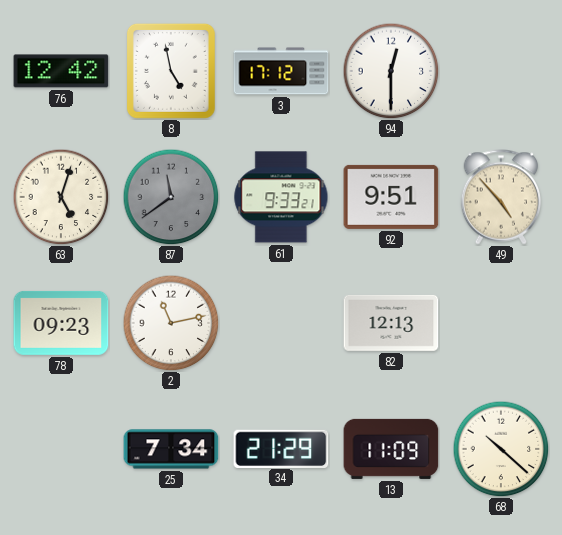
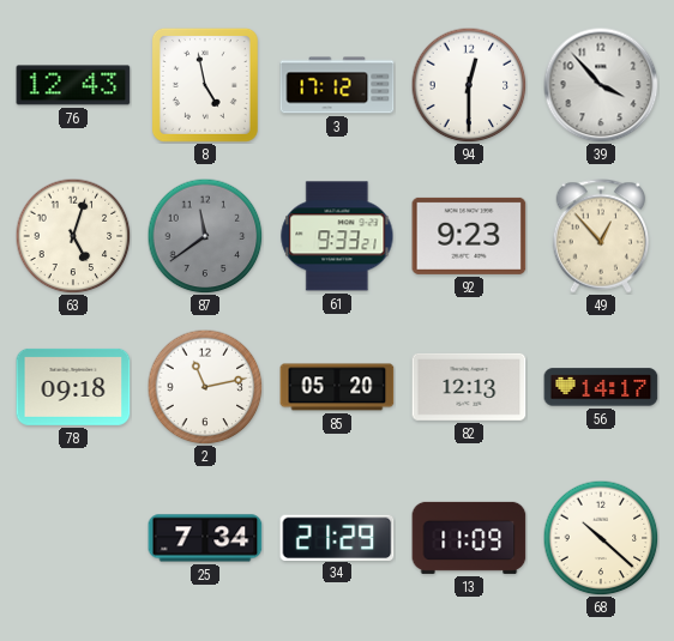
76: 12:42 -> 12:43 (73, 85)
39: none -> 3:53 (601, 85)
92: 9:51 -> 9:23 (469, 236)
49: 4:53 -> 12:53 (601, 236)
78: 09:23 -> 09:18 (73, 387)
85: none -> 05:20 (337, 387)
56: none -> 14:17 (601, 387)
